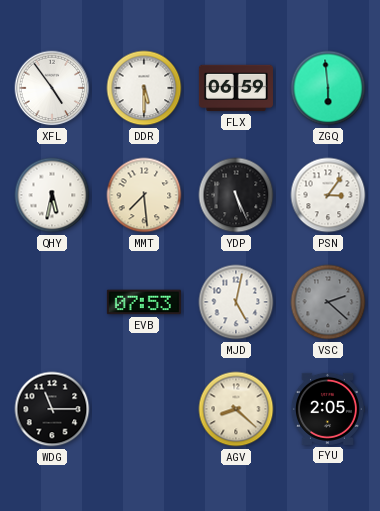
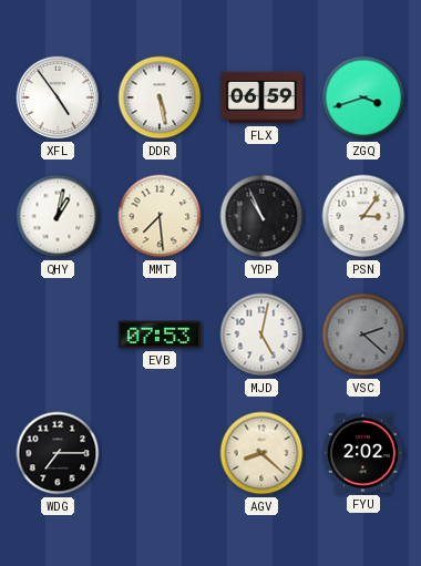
DDR: 5:30 -> 5:28 (160, 97)
ZGQ: 5:59 -> 3:42 (363, 97)
QHY: 5:32 -> 1:02 (58, 216)
YDP: 5:26 -> 10:56 (261, 216)
WDG: 11:15 -> 7:15 (58, 453)
FYU: 2:05 -> 2:02 (362, 453)
